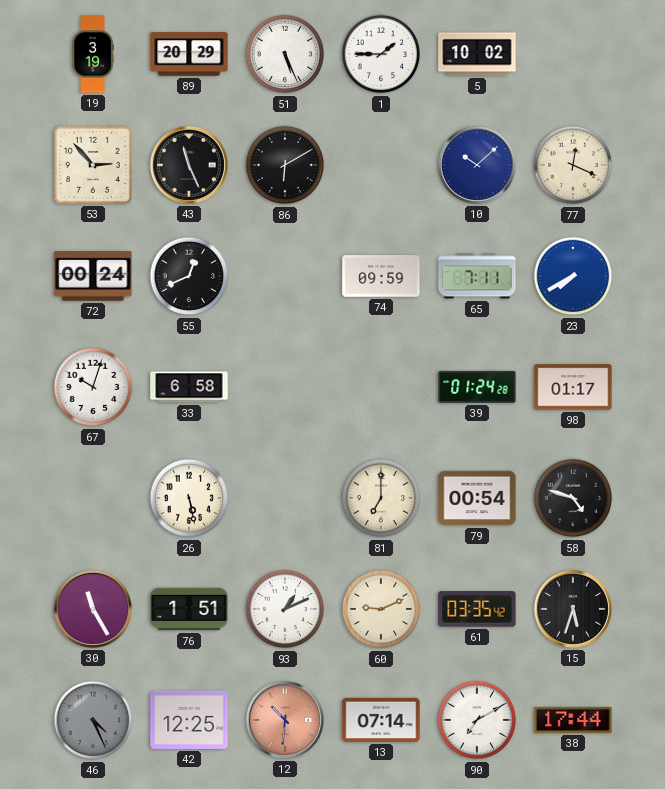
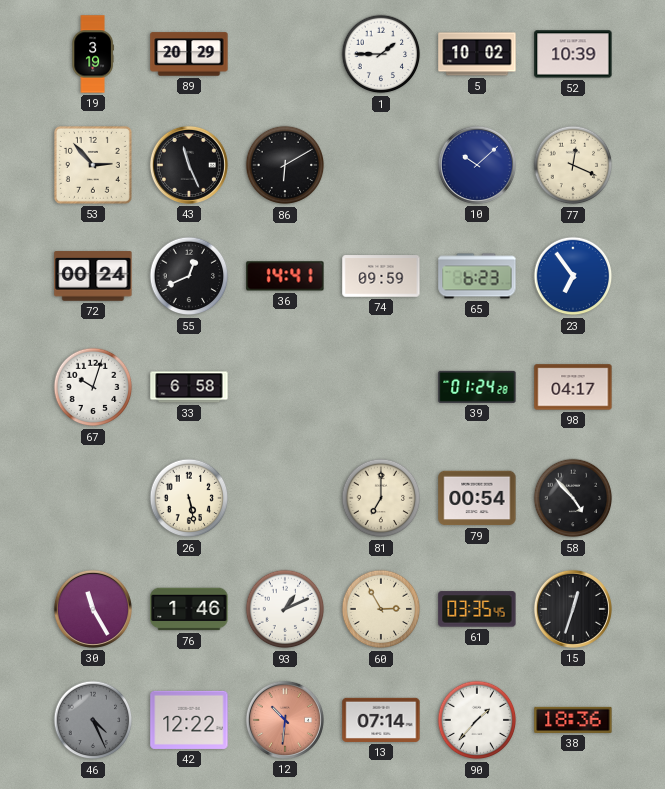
51: 5:26 -> none (285, 54)
52: none -> 10:39 (573, 54)
36: none -> 14:41 (285, 276)
65: 7:11 -> 6:23 (477, 276)
23: 7:40 -> 6:54 (573, 276)
98: 01:17 -> 04:17 (573, 387)
58: 4:48 -> 4:53 (573, 498)
76: 1:51 -> 1:46 (189, 609)
60: 9:11 -> 2:55 (381, 609)
61: 03:35:42 -> 03:35:45 (477, 609)
15: 5:33 -> 12:33 (573, 609)
42: 12:25 -> 12:22 (189, 720)
90: 7:10 -> 1:37 (477, 720)
38: 17:44 -> 18:36 (573, 720)
